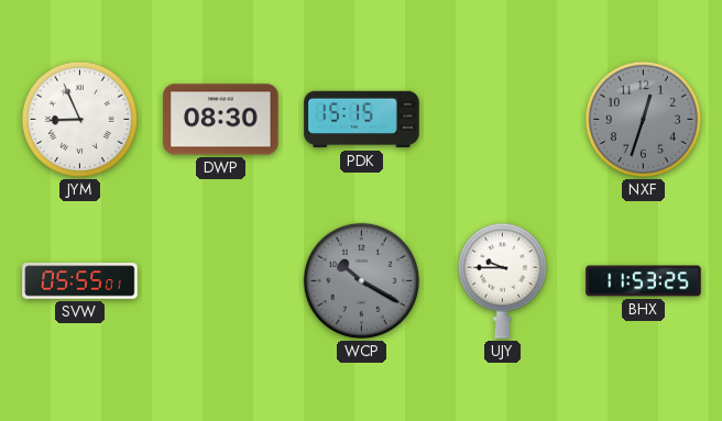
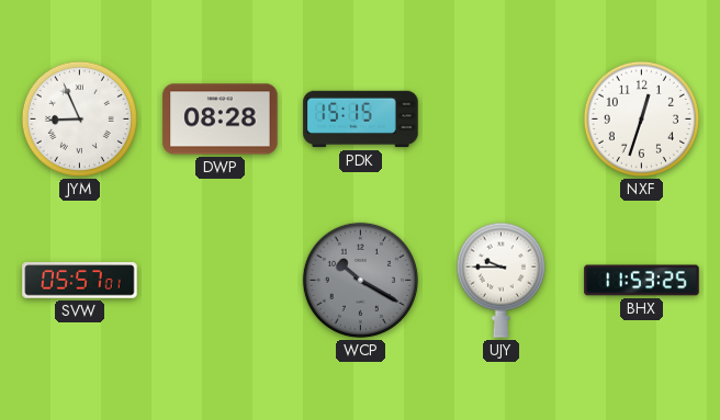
DWP: 08:30 -> 08:28 (221, 120)
NXF dial: grey -> white (641, 118)
SVW: 05:55 -> 05:57 (80, 281)
